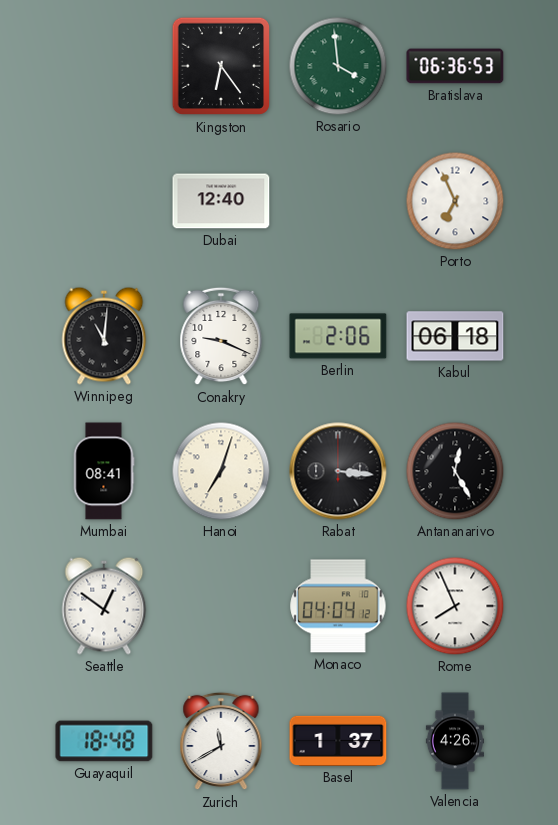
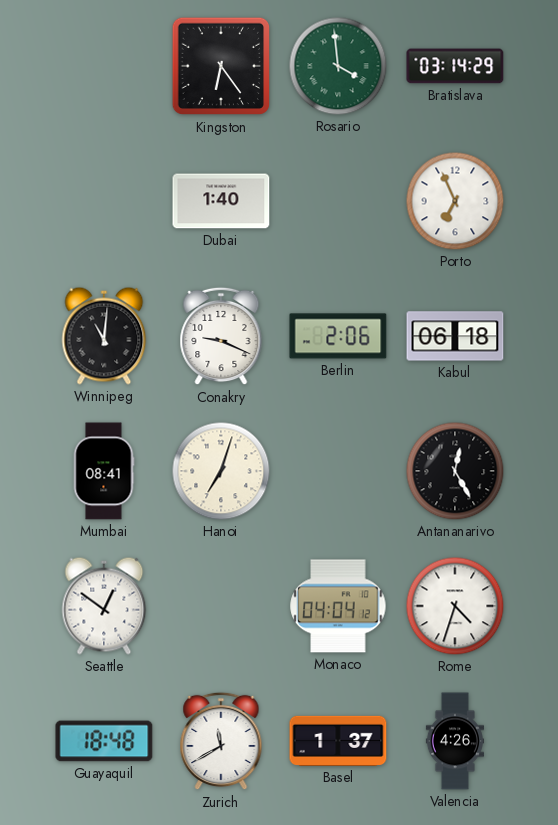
Bratislava: 06:36 -> 03:14 (455, 66)
Dubai: 12:40 -> 1:40 (221, 201)
Rabat: 3:16 -> none (338, 471)
Rome: 7:56 -> 4:33 (455, 606)
